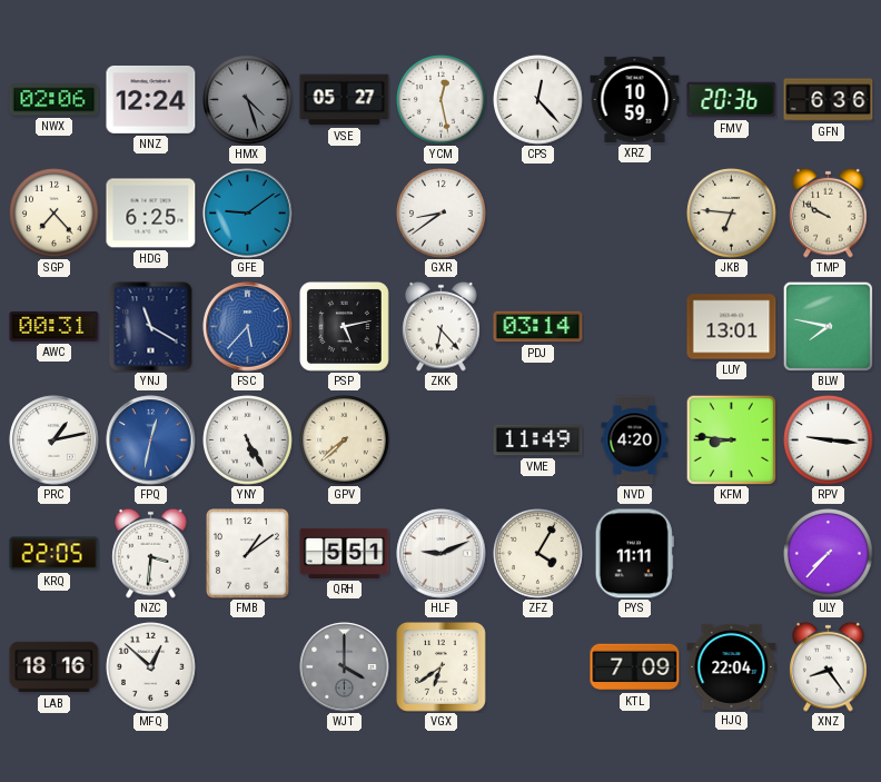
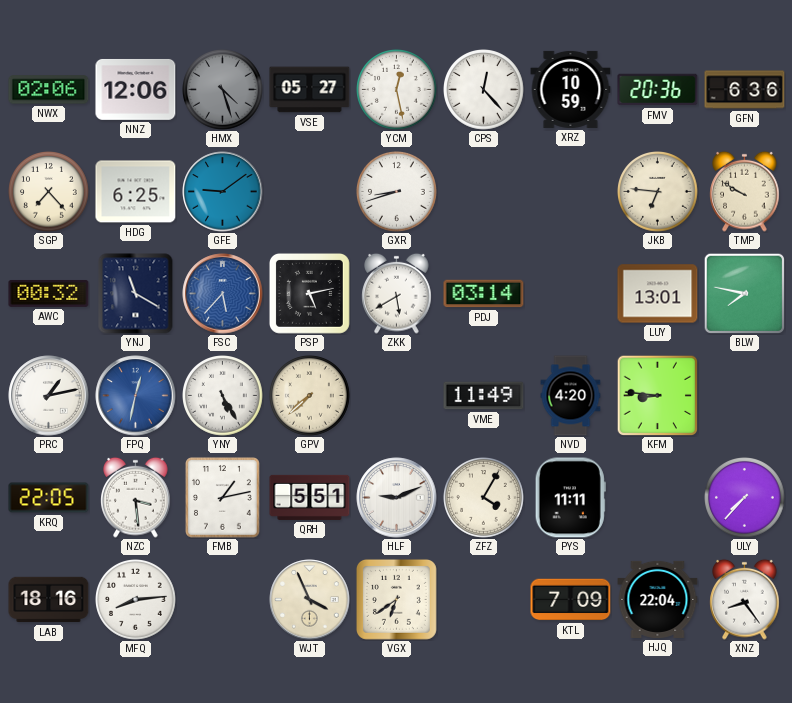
NNZ: 12:24 -> 12:06 (136, 89)
GXR: 8:39 -> 8:42 (397, 192)
AWC: 00:31 -> 00:32 (49, 293)
ZKK: 6:23 -> 5:40 (397, 293)
RPV: 9:16 -> none (829, 441)
NZC: 3:31 -> 3:29 (136, 497)
FMB: 1:09 -> 1:13 (223, 498)
MFQ: 12:52 -> 8:14 (136, 600)
WJT: 4:00 -> 3:56 (310, 600)
WJT dial: grey -> cream (310, 600)
